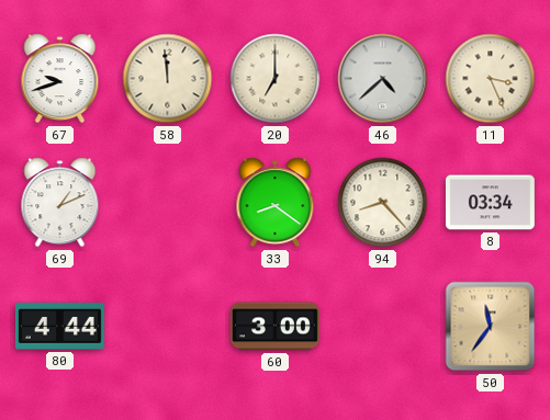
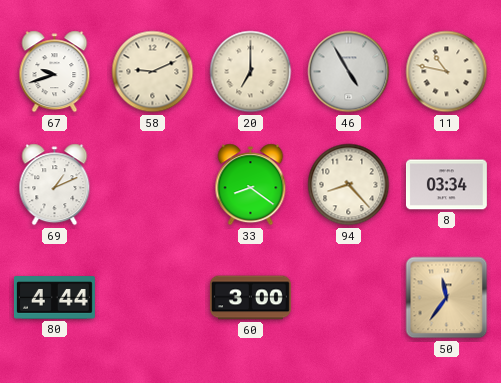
58: 11:59 -> 9:11 (153, 72)
46: 4:38 -> 4:55 (349, 72)
11: 3:26 -> 10:47 (447, 72)
